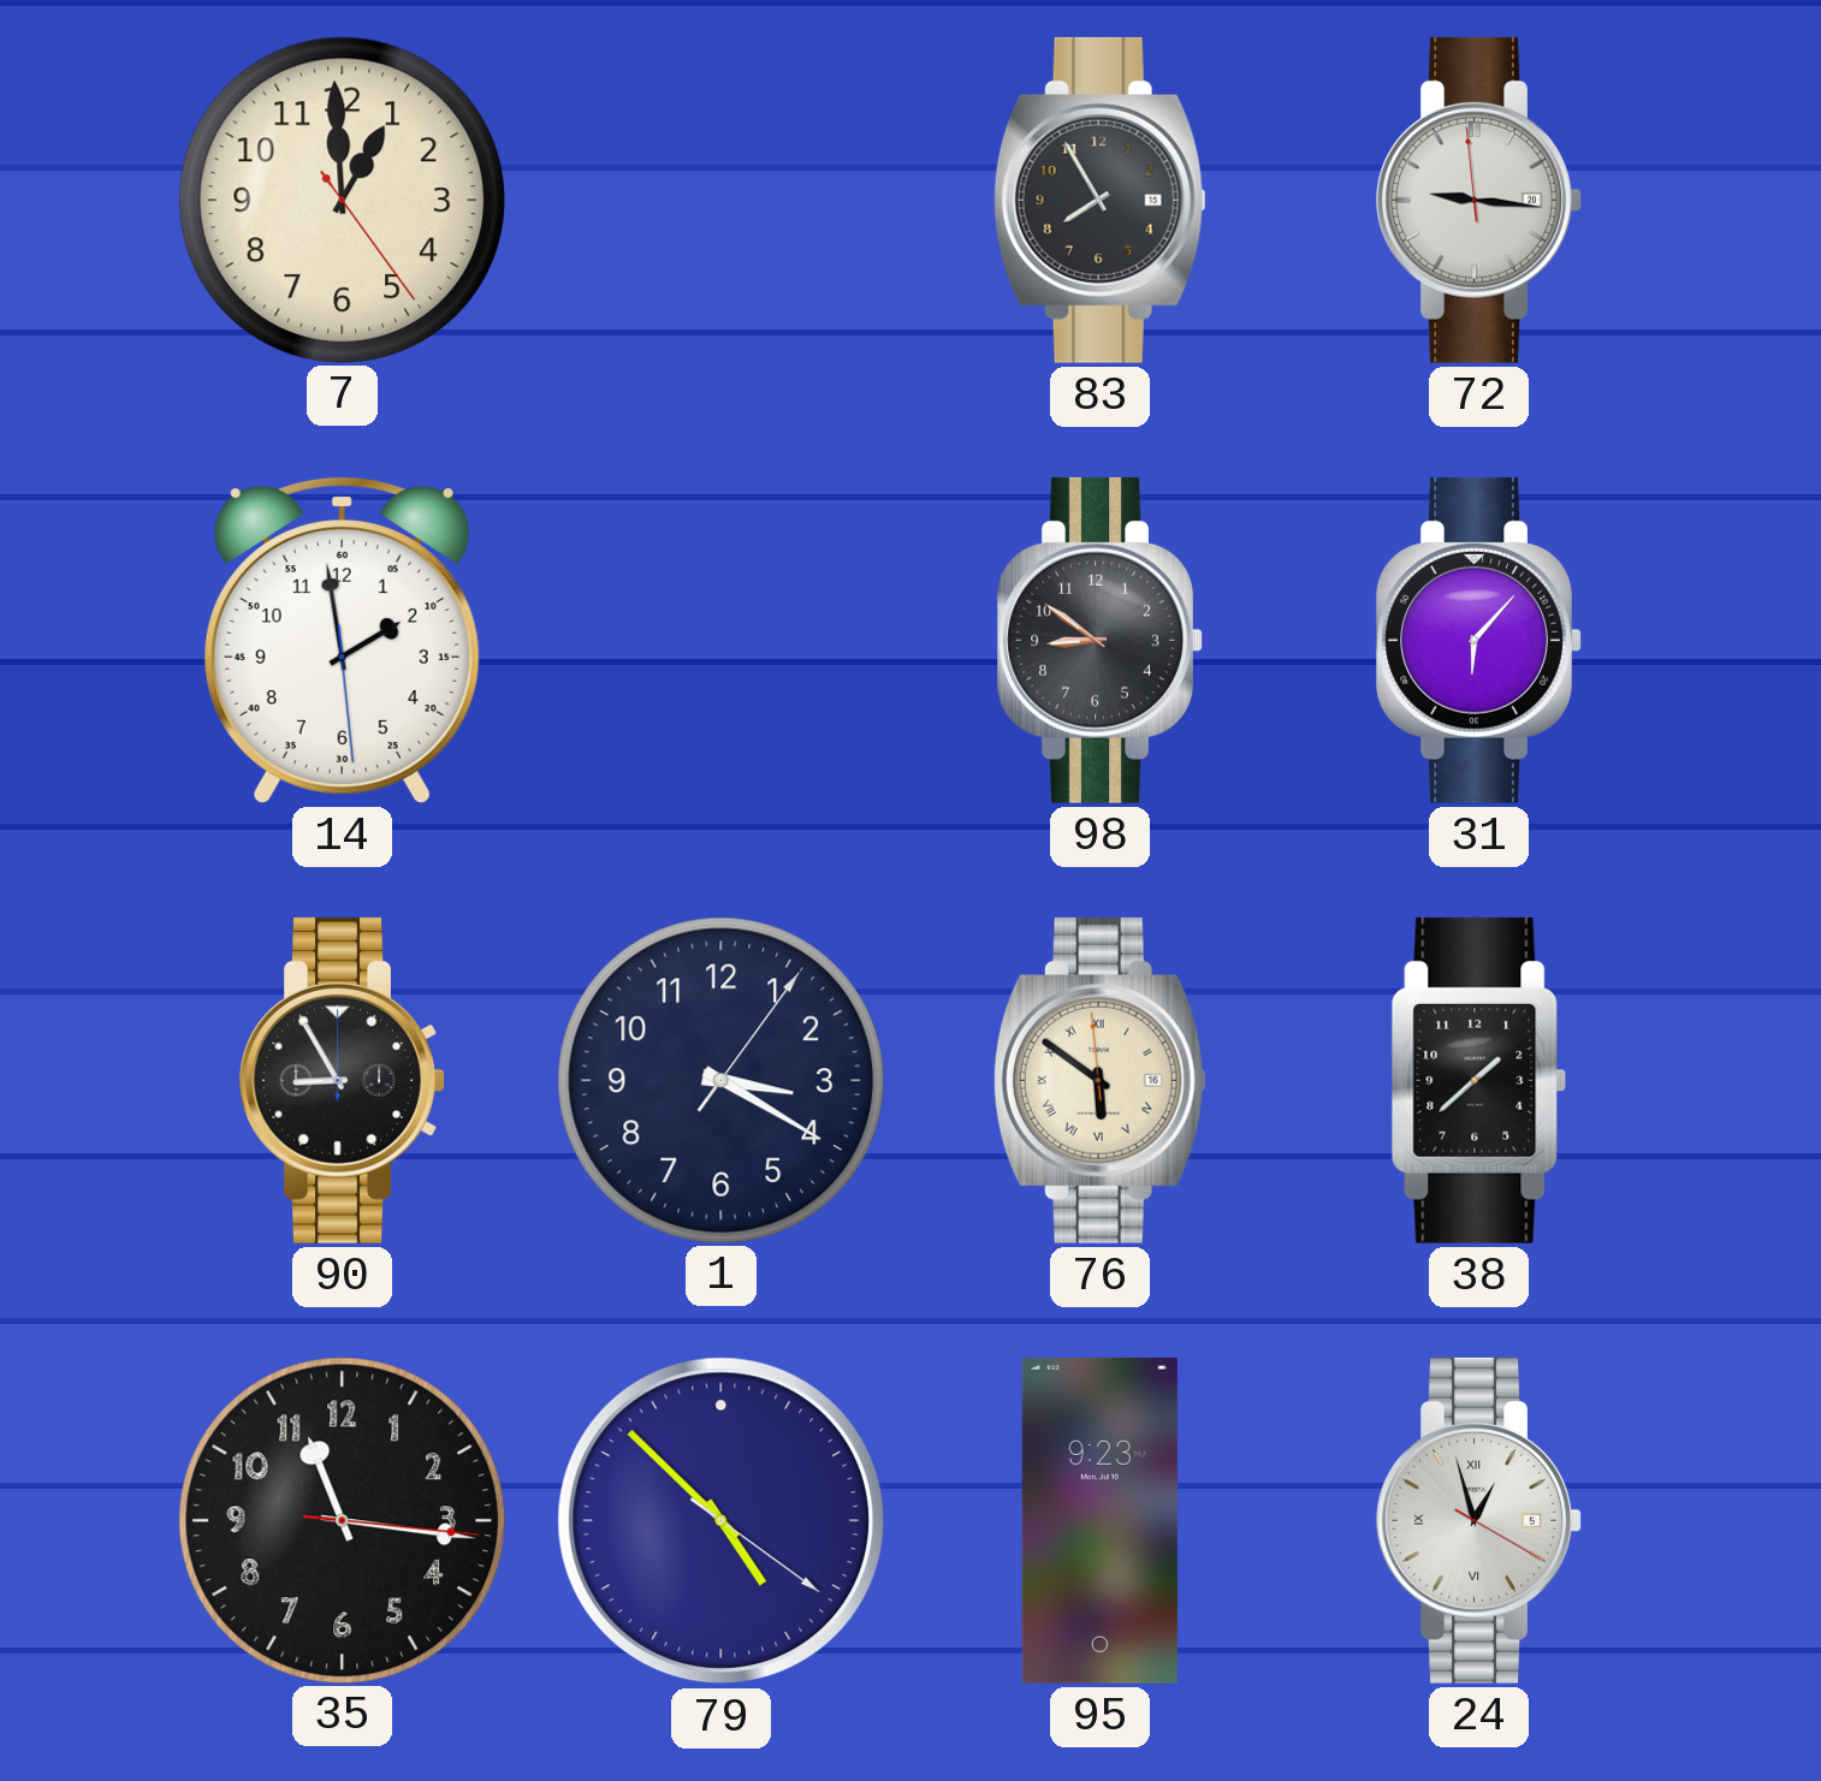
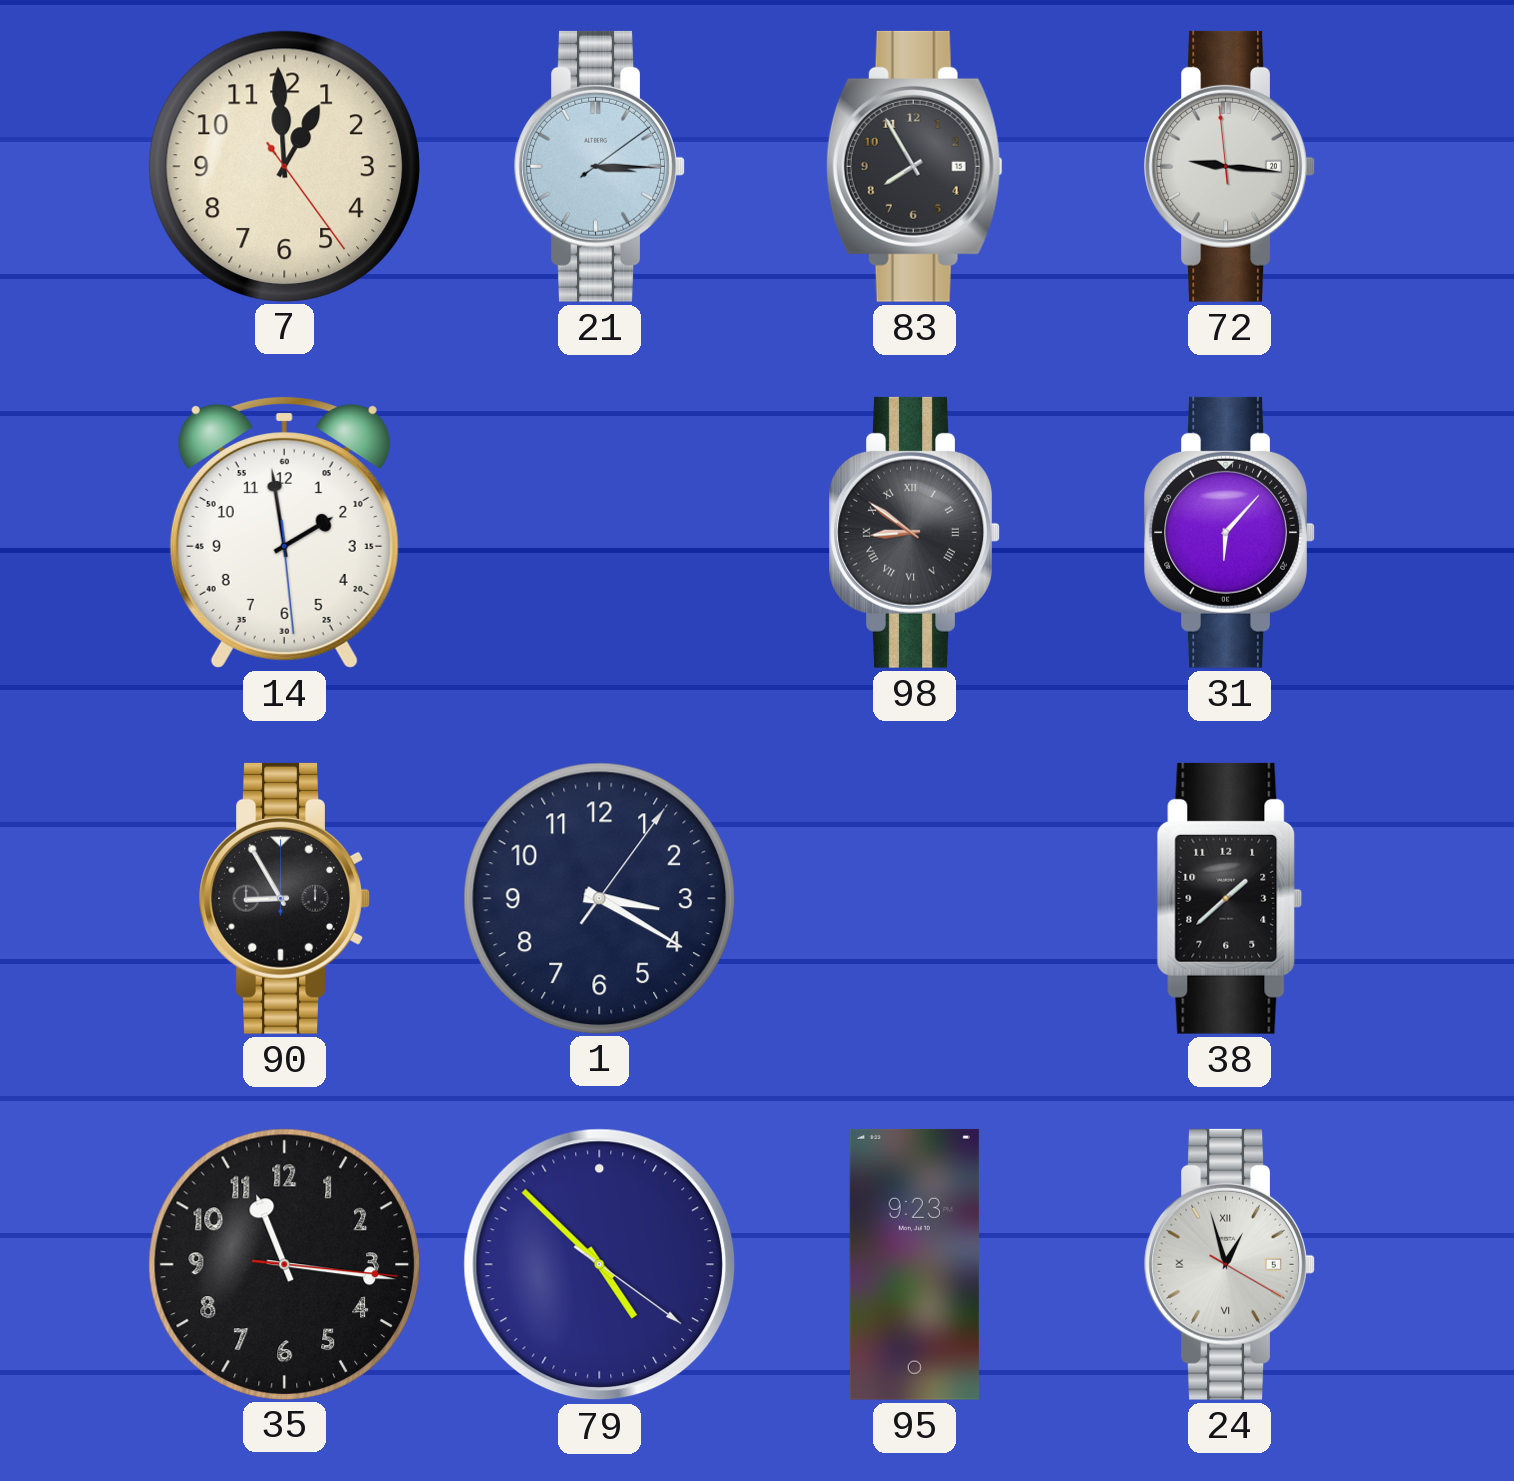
21: none -> 3:15 (599, 166)
98 numerals: Arabic -> Roman (914, 532)
76: 5:50 -> none (1099, 1080)
